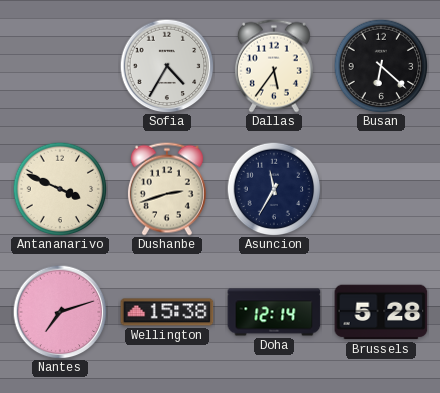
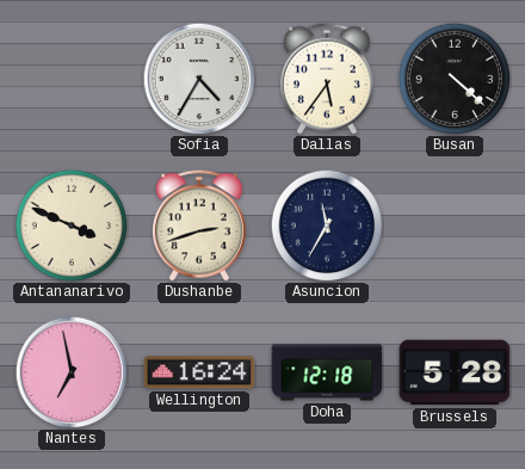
Busan: 6:22 -> 4:22 (455, 79)
Nantes: 7:12 -> 6:58 (72, 372)
Wellington: 15:38 -> 16:24 (199, 372)
Doha: 12:14 -> 12:18 (327, 372)
